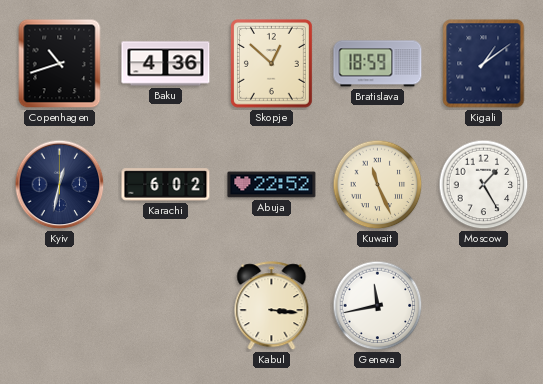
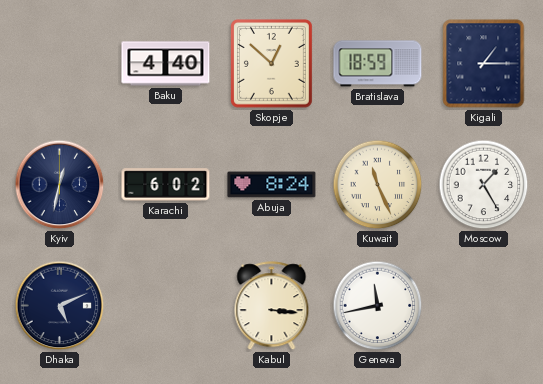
Copenhagen: 10:42 -> none (60, 64)
Baku: 4:36 -> 4:40 (166, 64)
Kigali: 1:09 -> 1:15 (484, 64)
Abuja: 22:52 -> 8:24 (272, 185)
Dhaka: none -> 5:11 (60, 306)
